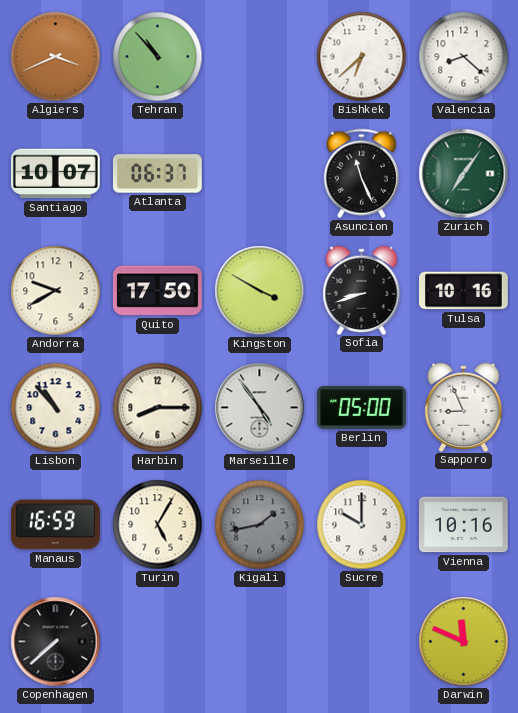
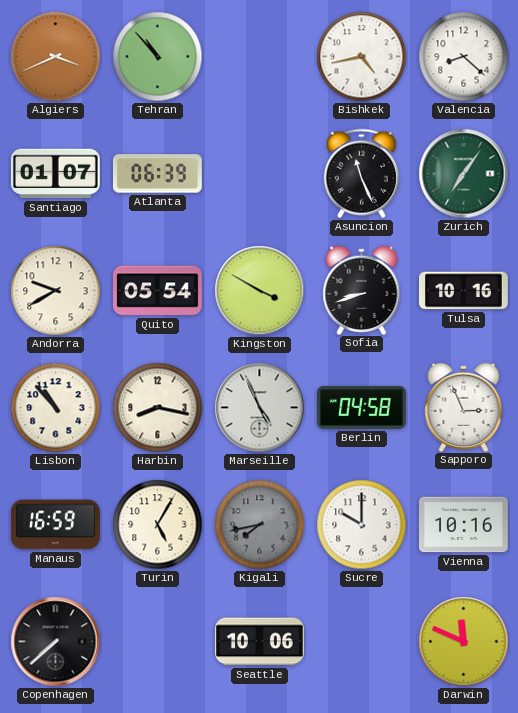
Bishkek: 6:38 -> 4:43 (362, 57)
Santiago: 10:07 -> 01:07 (55, 174)
Atlanta: 06:37 -> 06:39 (158, 174)
Quito: 17:50 -> 05:54 (158, 291)
Harbin: 8:15 -> 8:17 (158, 408)
Marseille: 4:54 -> 4:56 (260, 408)
Berlin: 05:00 -> 04:58 (362, 407)
Sapporo: 8:56 -> 2:56 (464, 407)
Kigali: 1:43 -> 7:43 (260, 525)
Seattle: none -> 10:06 (260, 642)
